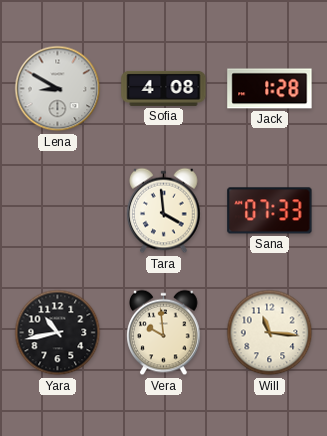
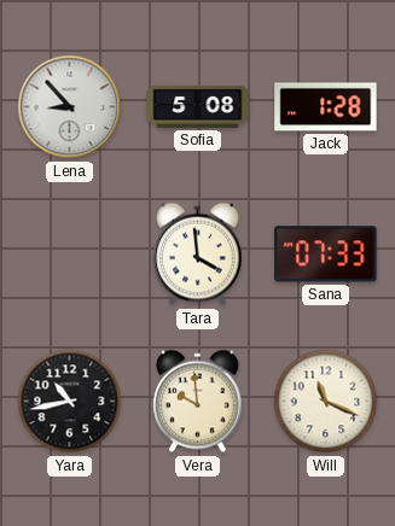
Lena: 8:50 -> 8:53 (70, 107)
Sofia: 4:08 -> 5:08 (198, 106)
Will: 11:16 -> 11:19 (326, 402)
